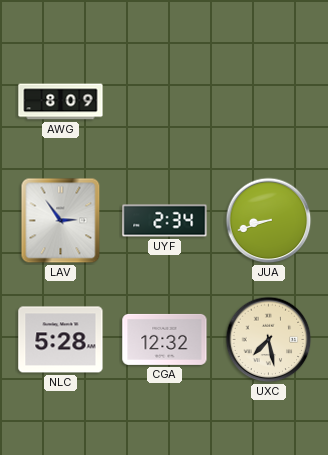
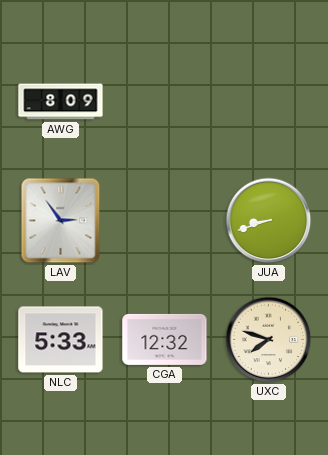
UYF: 2:34 -> none (165, 221)
NLC: 5:28 -> 5:33 (61, 340)
UXC: 7:28 -> 7:48 (269, 340)
